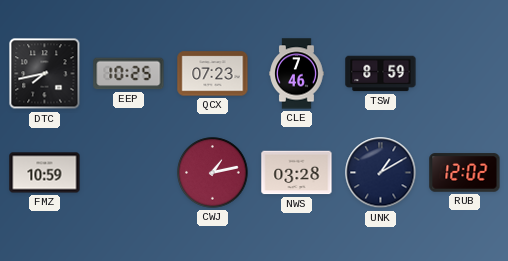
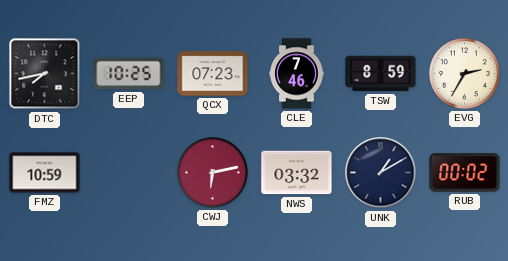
EVG: none -> 2:35 (465, 74)
CWJ: 1:13 -> 6:13 (213, 173)
NWS: 03:28 -> 03:32 (297, 173)
RUB: 12:02 -> 00:02 (465, 173)
